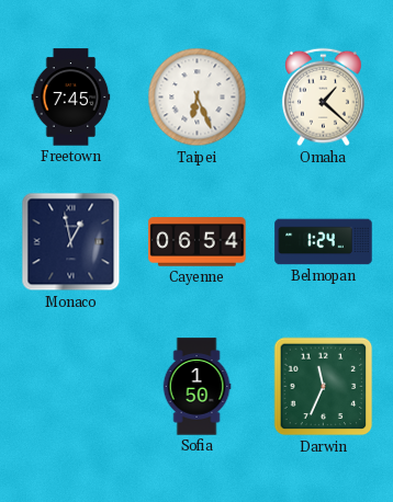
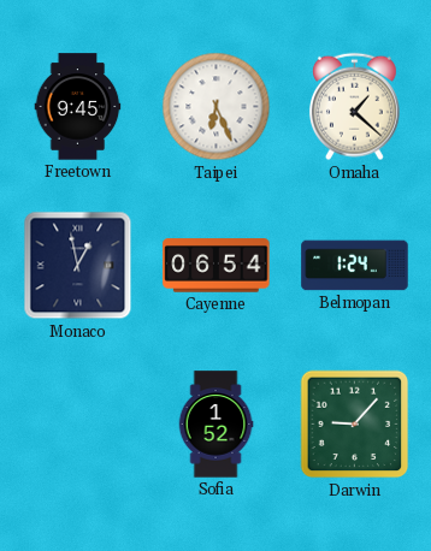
Freetown: 7:45 -> 9:45 (78, 107)
Sofia: 1:50 -> 1:52 (215, 425)
Darwin: 11:34 -> 9:07 (355, 425)
